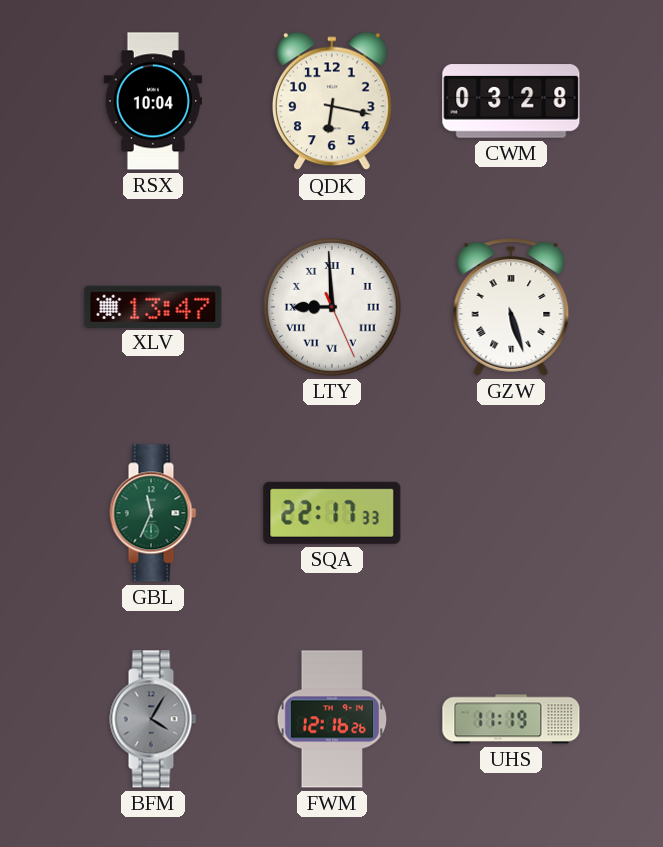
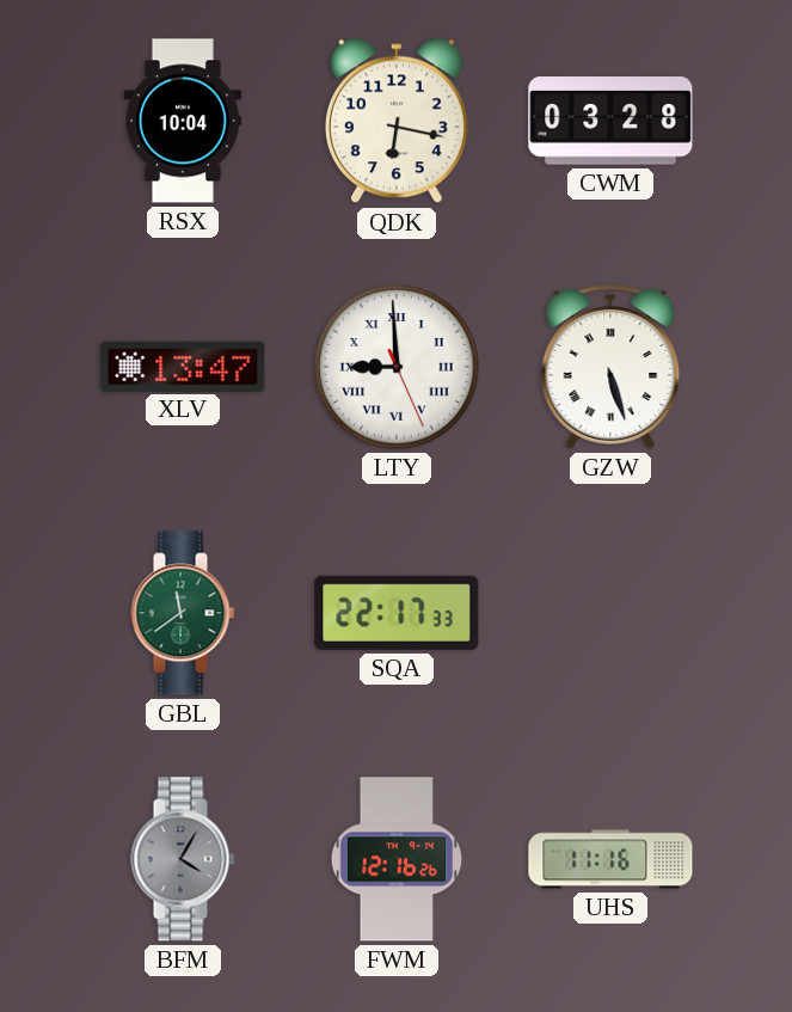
GBL: 11:34 -> 11:39 (183, 613)
UHS: 11:19 -> 11:16 (610, 859)
